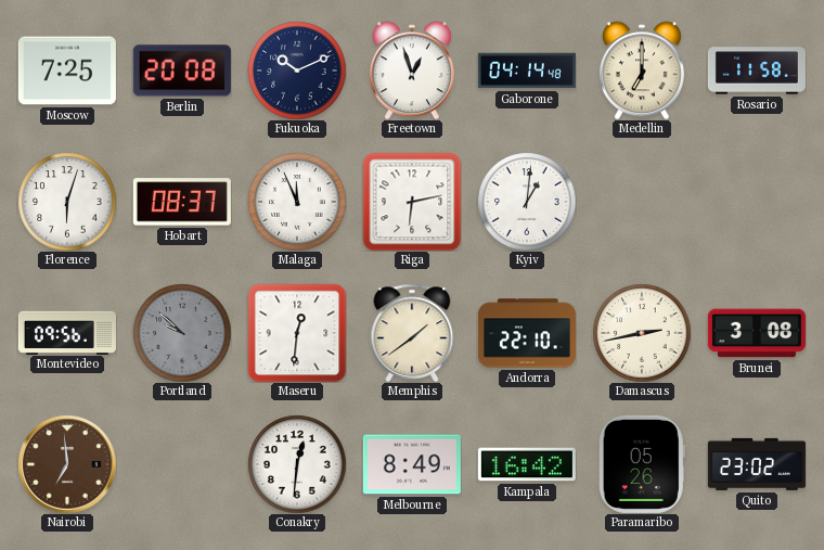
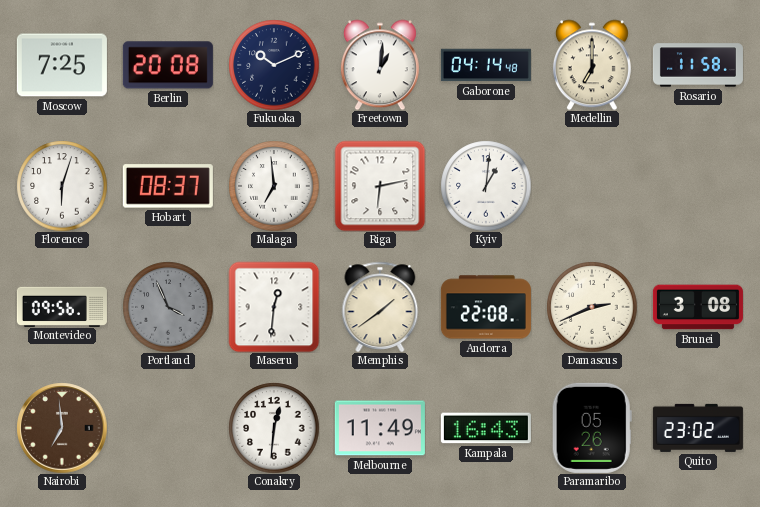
Freetown: 12:57 -> 1:01 (380, 65)
Malaga: 11:56 -> 6:59 (274, 186)
Portland: 9:52 -> 3:56 (168, 307)
Andorra: 22:10 -> 22:08 (486, 307)
Damascus: 2:43 -> 2:41 (592, 307)
Melbourne: 8:49 -> 11:49 (380, 428)
Kampala: 16:42 -> 16:43 (486, 428)
